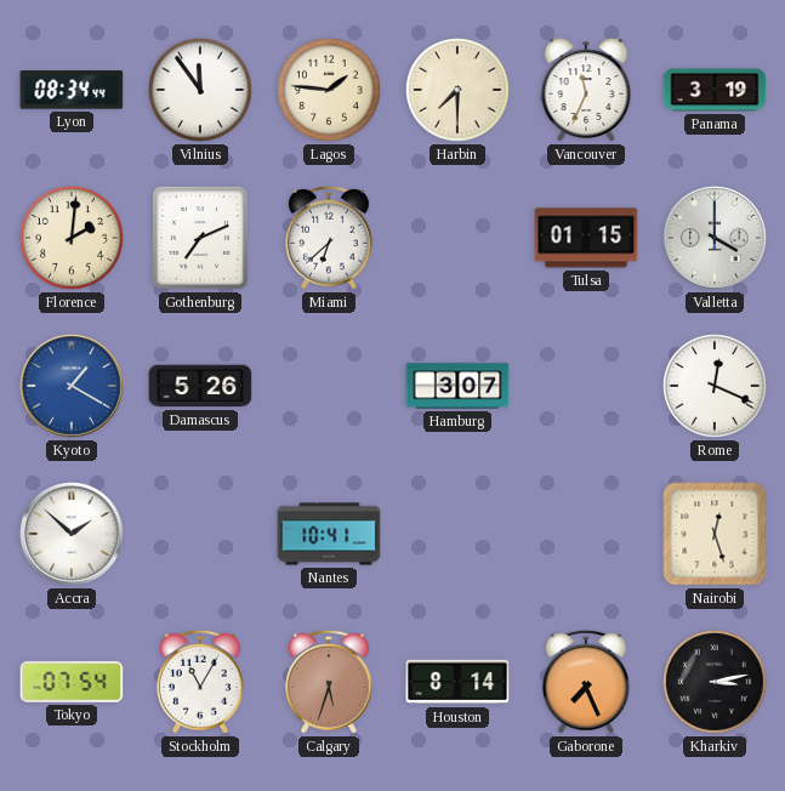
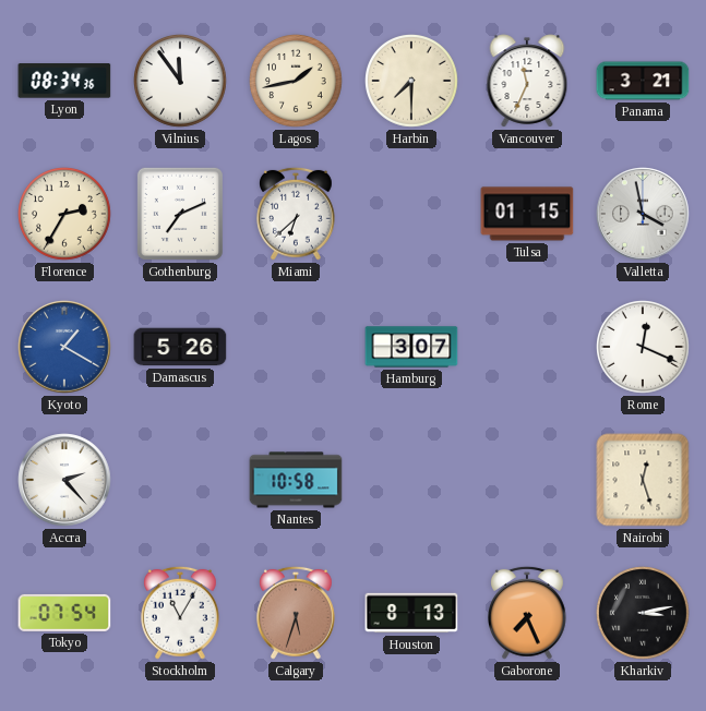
Lyon: 08:34:44 -> 08:34:36 (64, 81)
Lagos: 1:46 -> 1:43 (297, 82)
Panama: 3:19 -> 3:21 (643, 81)
Florence: 2:01 -> 2:35 (65, 215)
Valletta: 4:00 -> 3:58 (643, 214)
Accra: 1:52 -> 2:23 (64, 480)
Nantes: 10:41 -> 10:58 (296, 480)
Houston: 8:14 -> 8:13 (411, 613)
